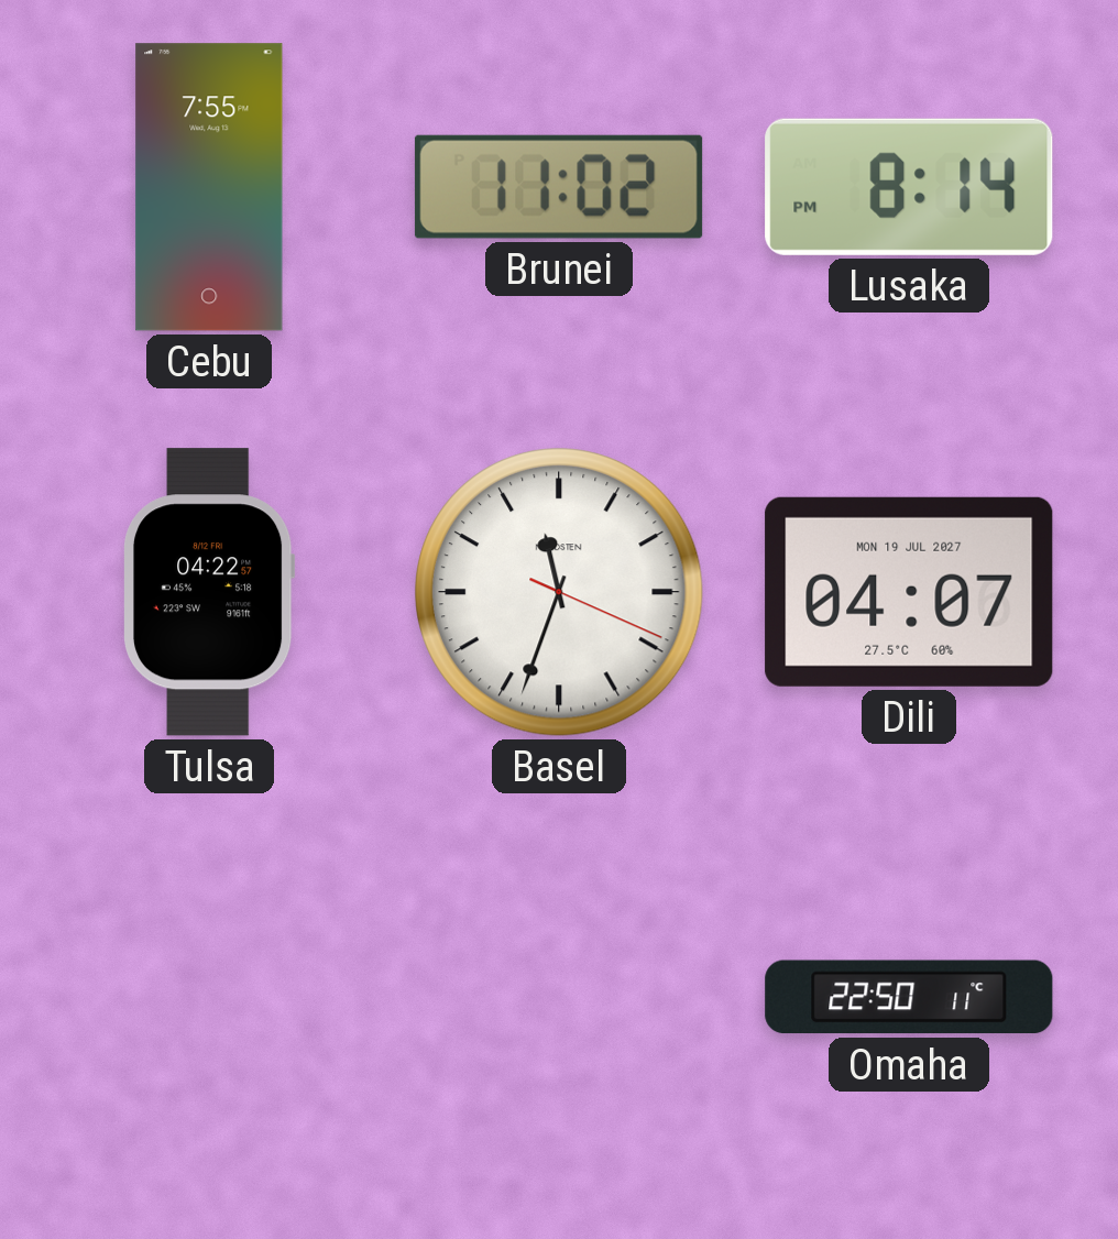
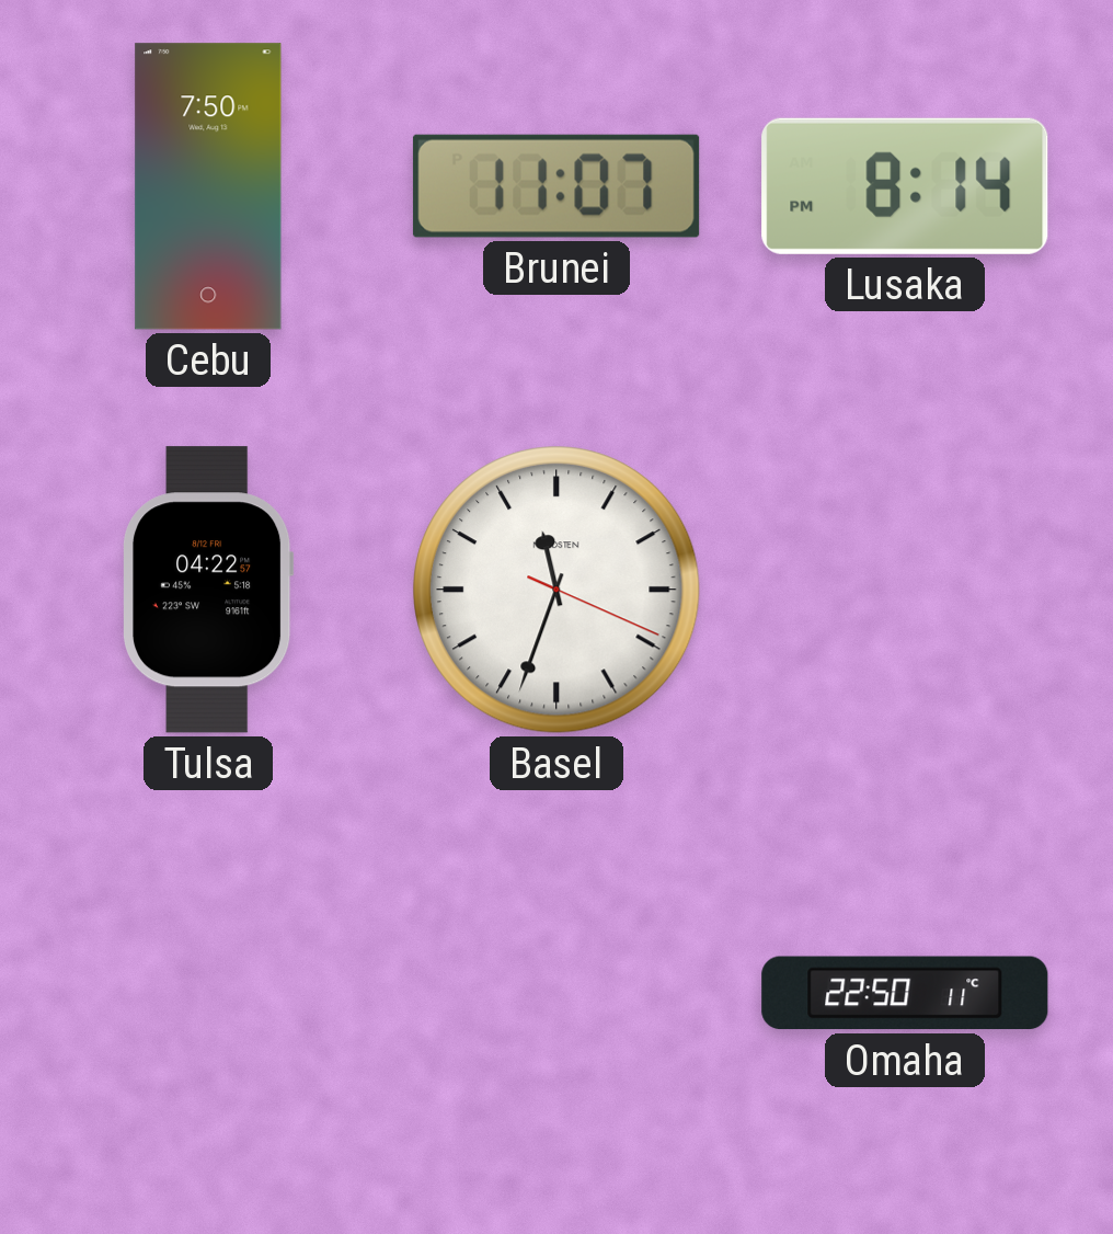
Cebu: 7:55 -> 7:50 (208, 186)
Brunei: 11:02 -> 11:07 (556, 186)
Dili: 04:07 -> none (909, 592)
